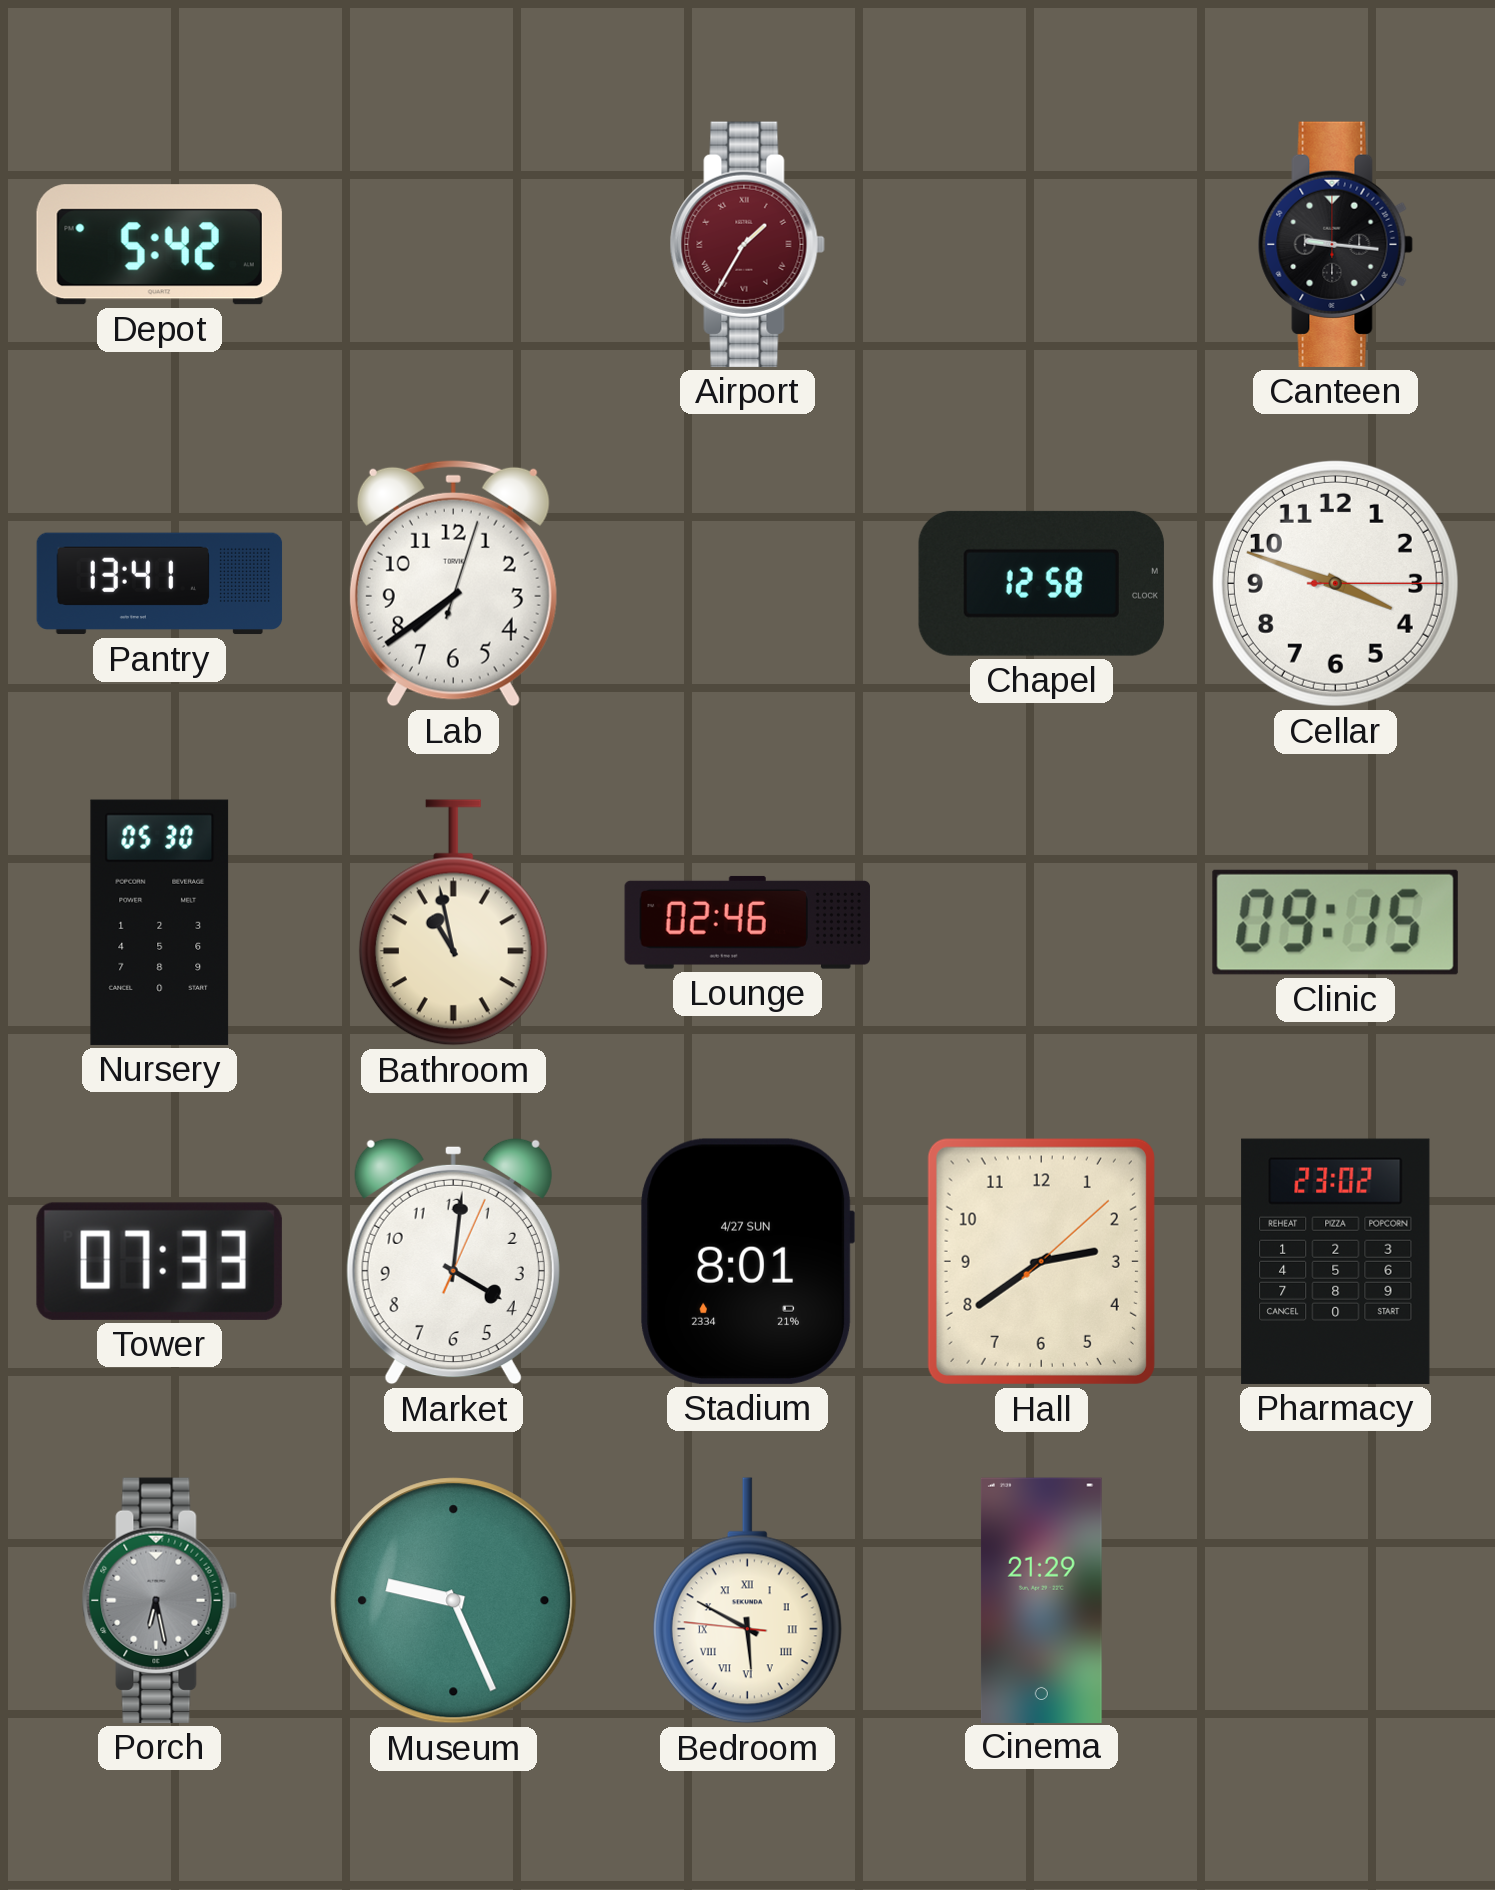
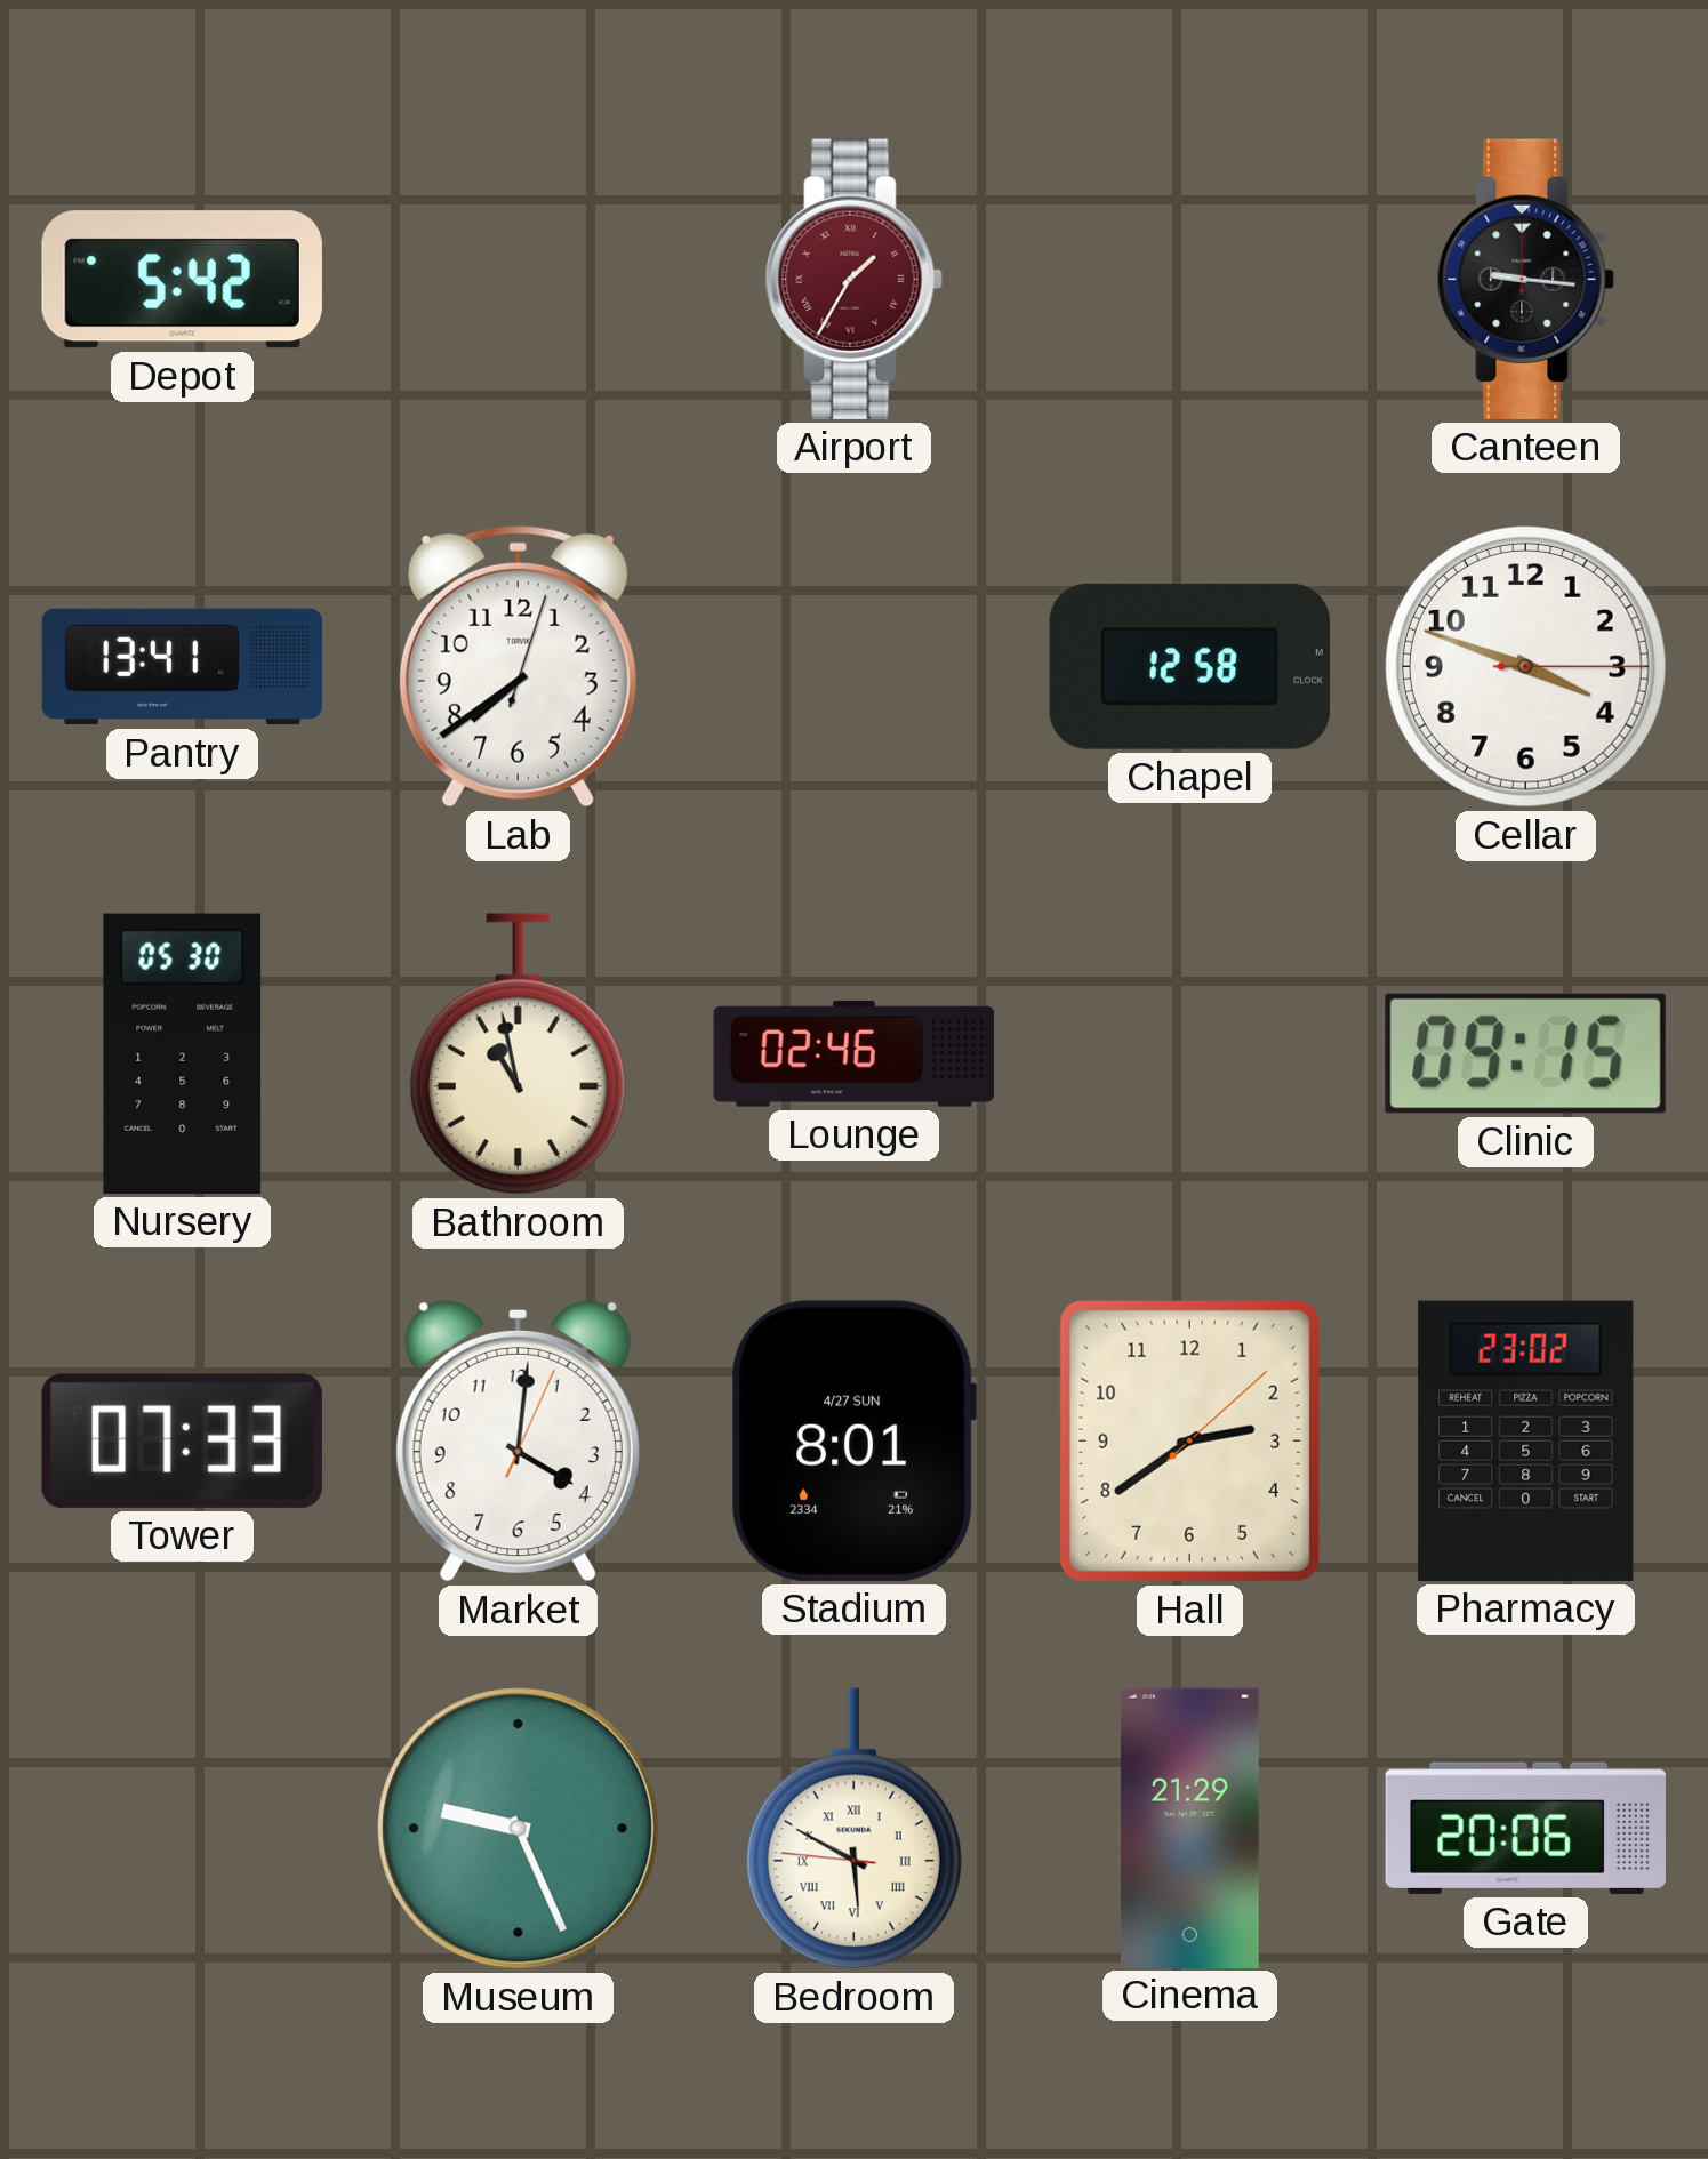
Porch: 6:28 -> none (159, 1600)
Gate: none -> 20:06 (1525, 1828)
